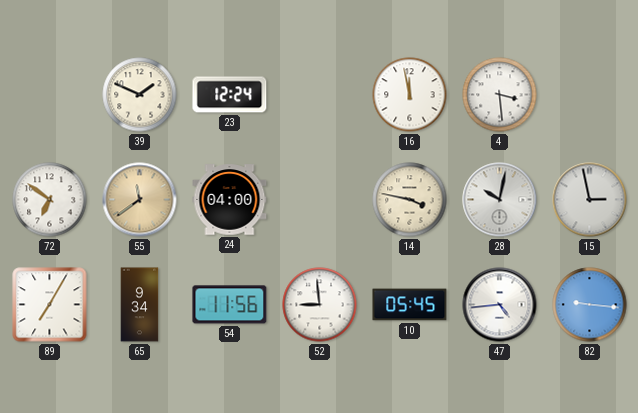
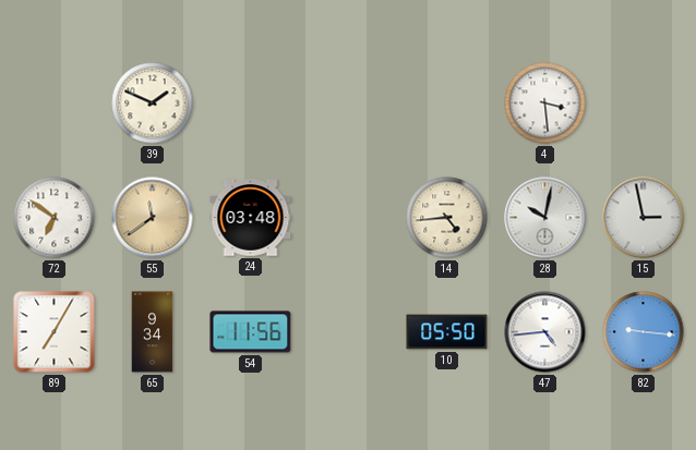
23: 12:24 -> none (230, 95)
16: 11:58 -> none (410, 95)
24: 04:00 -> 03:48 (251, 218)
14: 3:47 -> 4:44 (447, 218)
52: 8:59 -> none (320, 305)
10: 05:45 -> 05:50 (447, 332)
